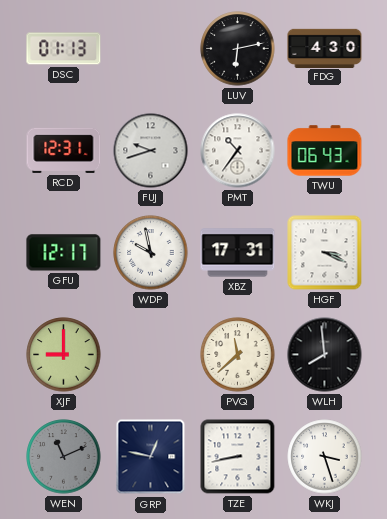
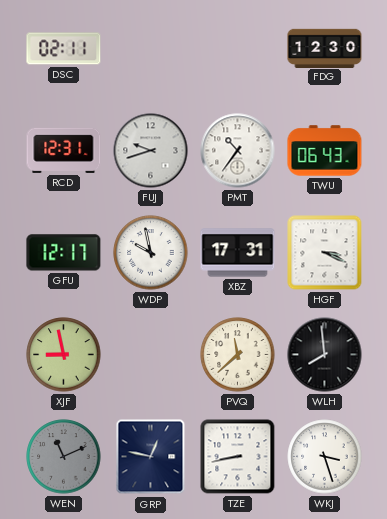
DSC: 01:13 -> 02:11 (64, 49)
LUV: 6:13 -> none (238, 49)
FDG: 4:30 -> 12:30 (325, 48)
XJF: 9:00 -> 8:58 (64, 355)
